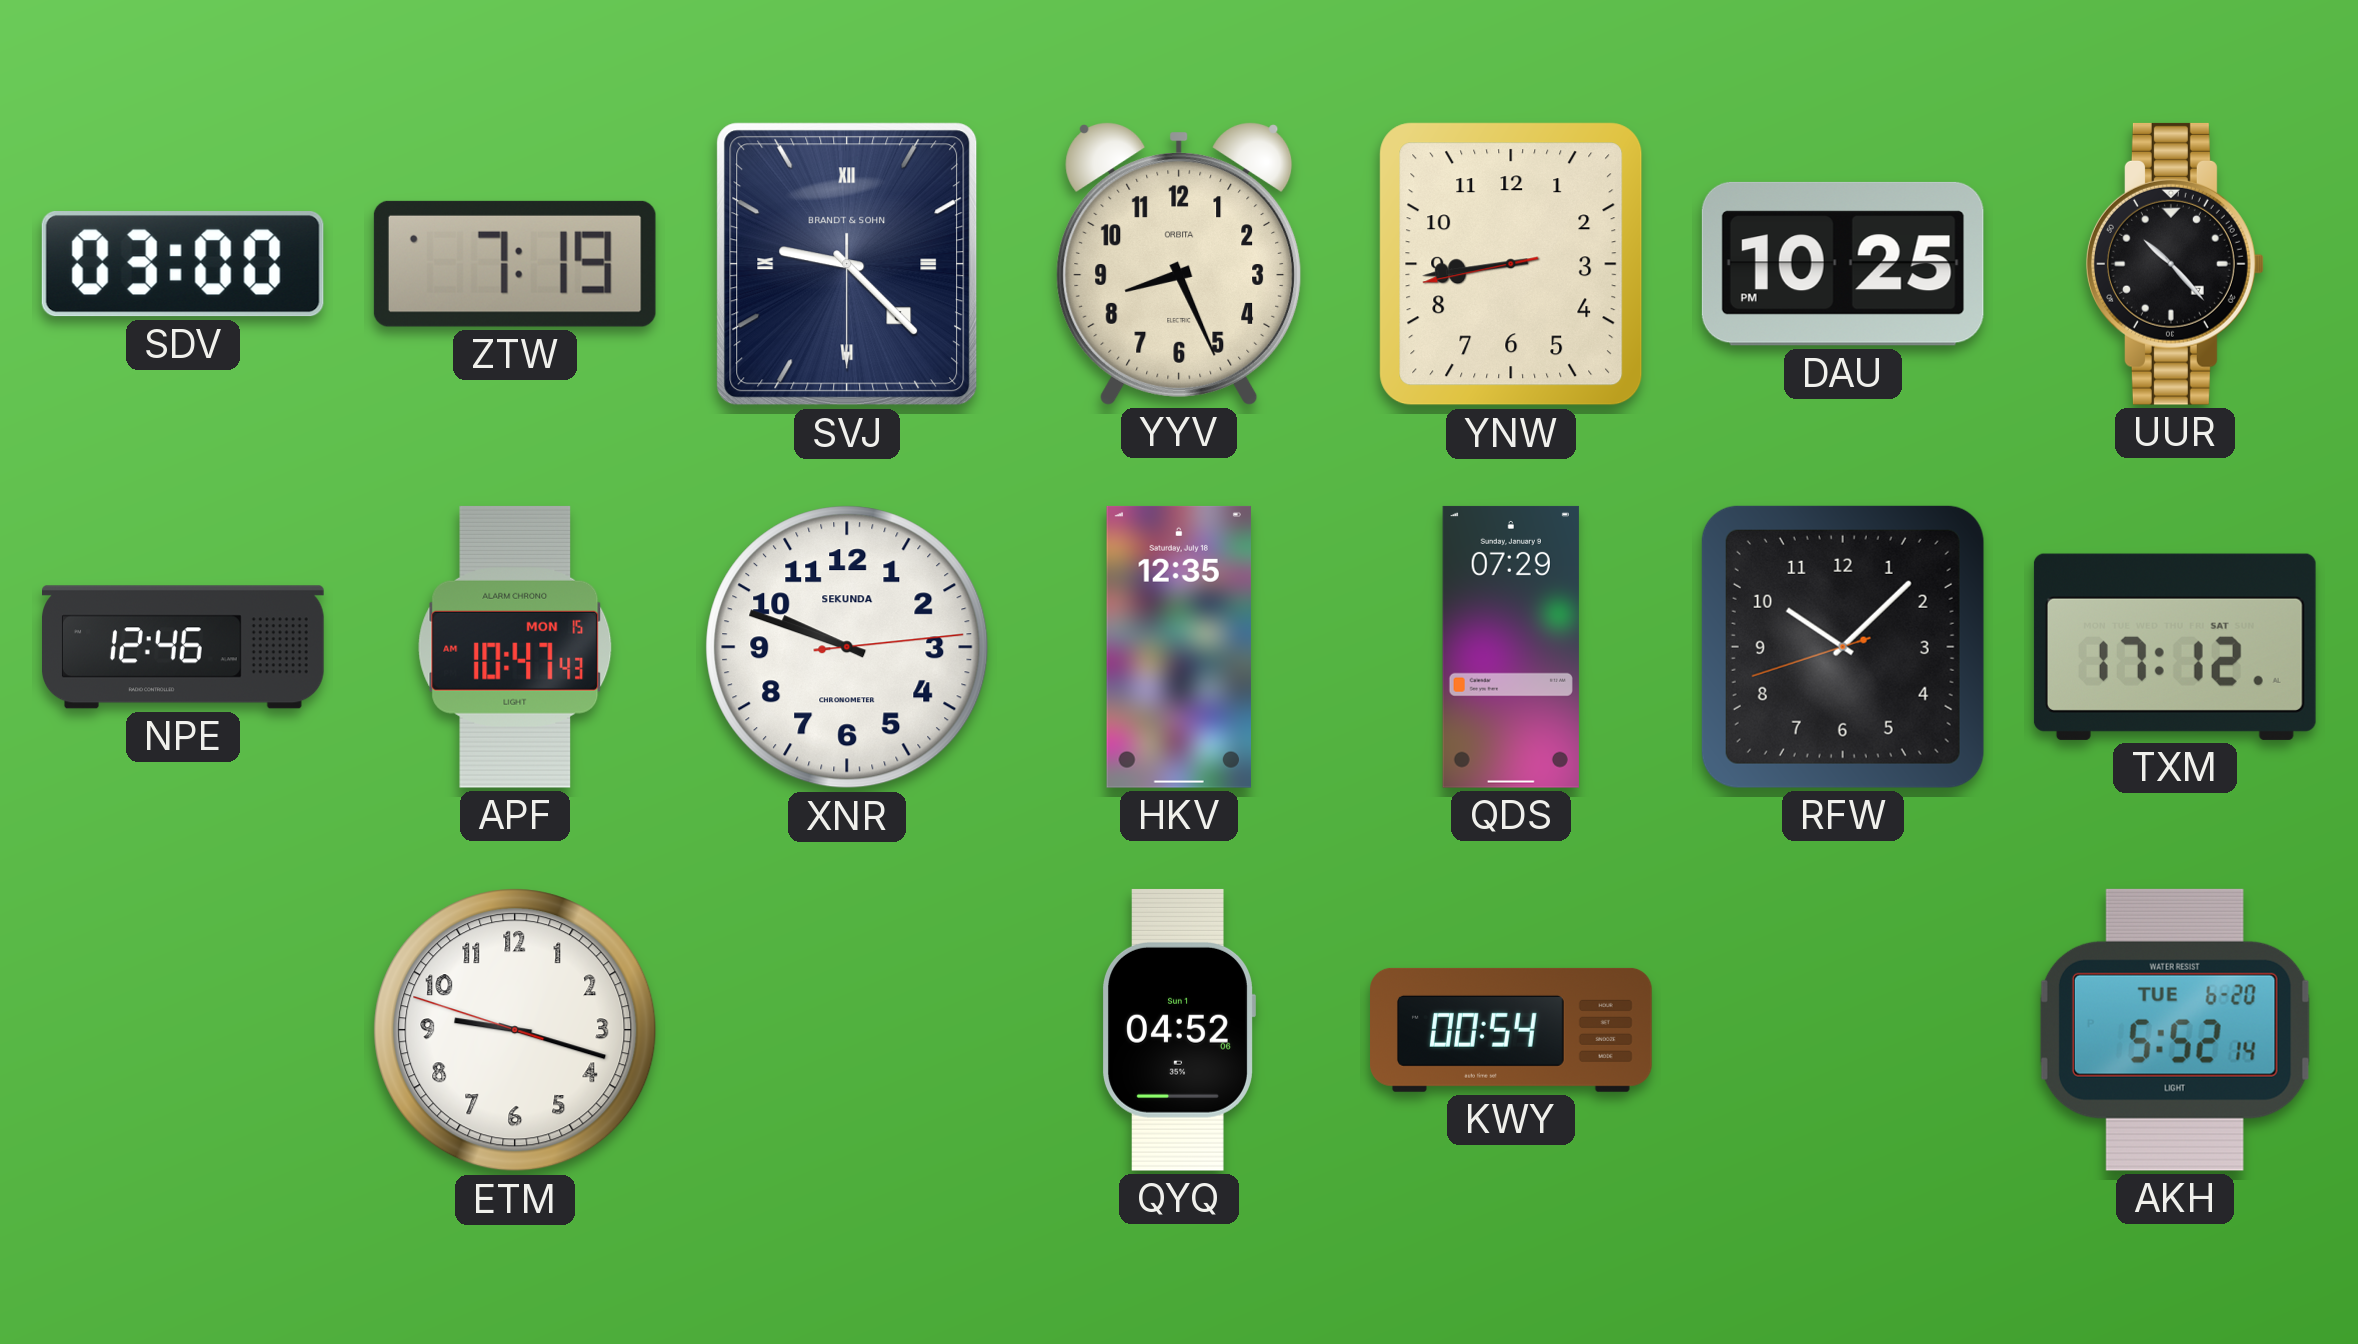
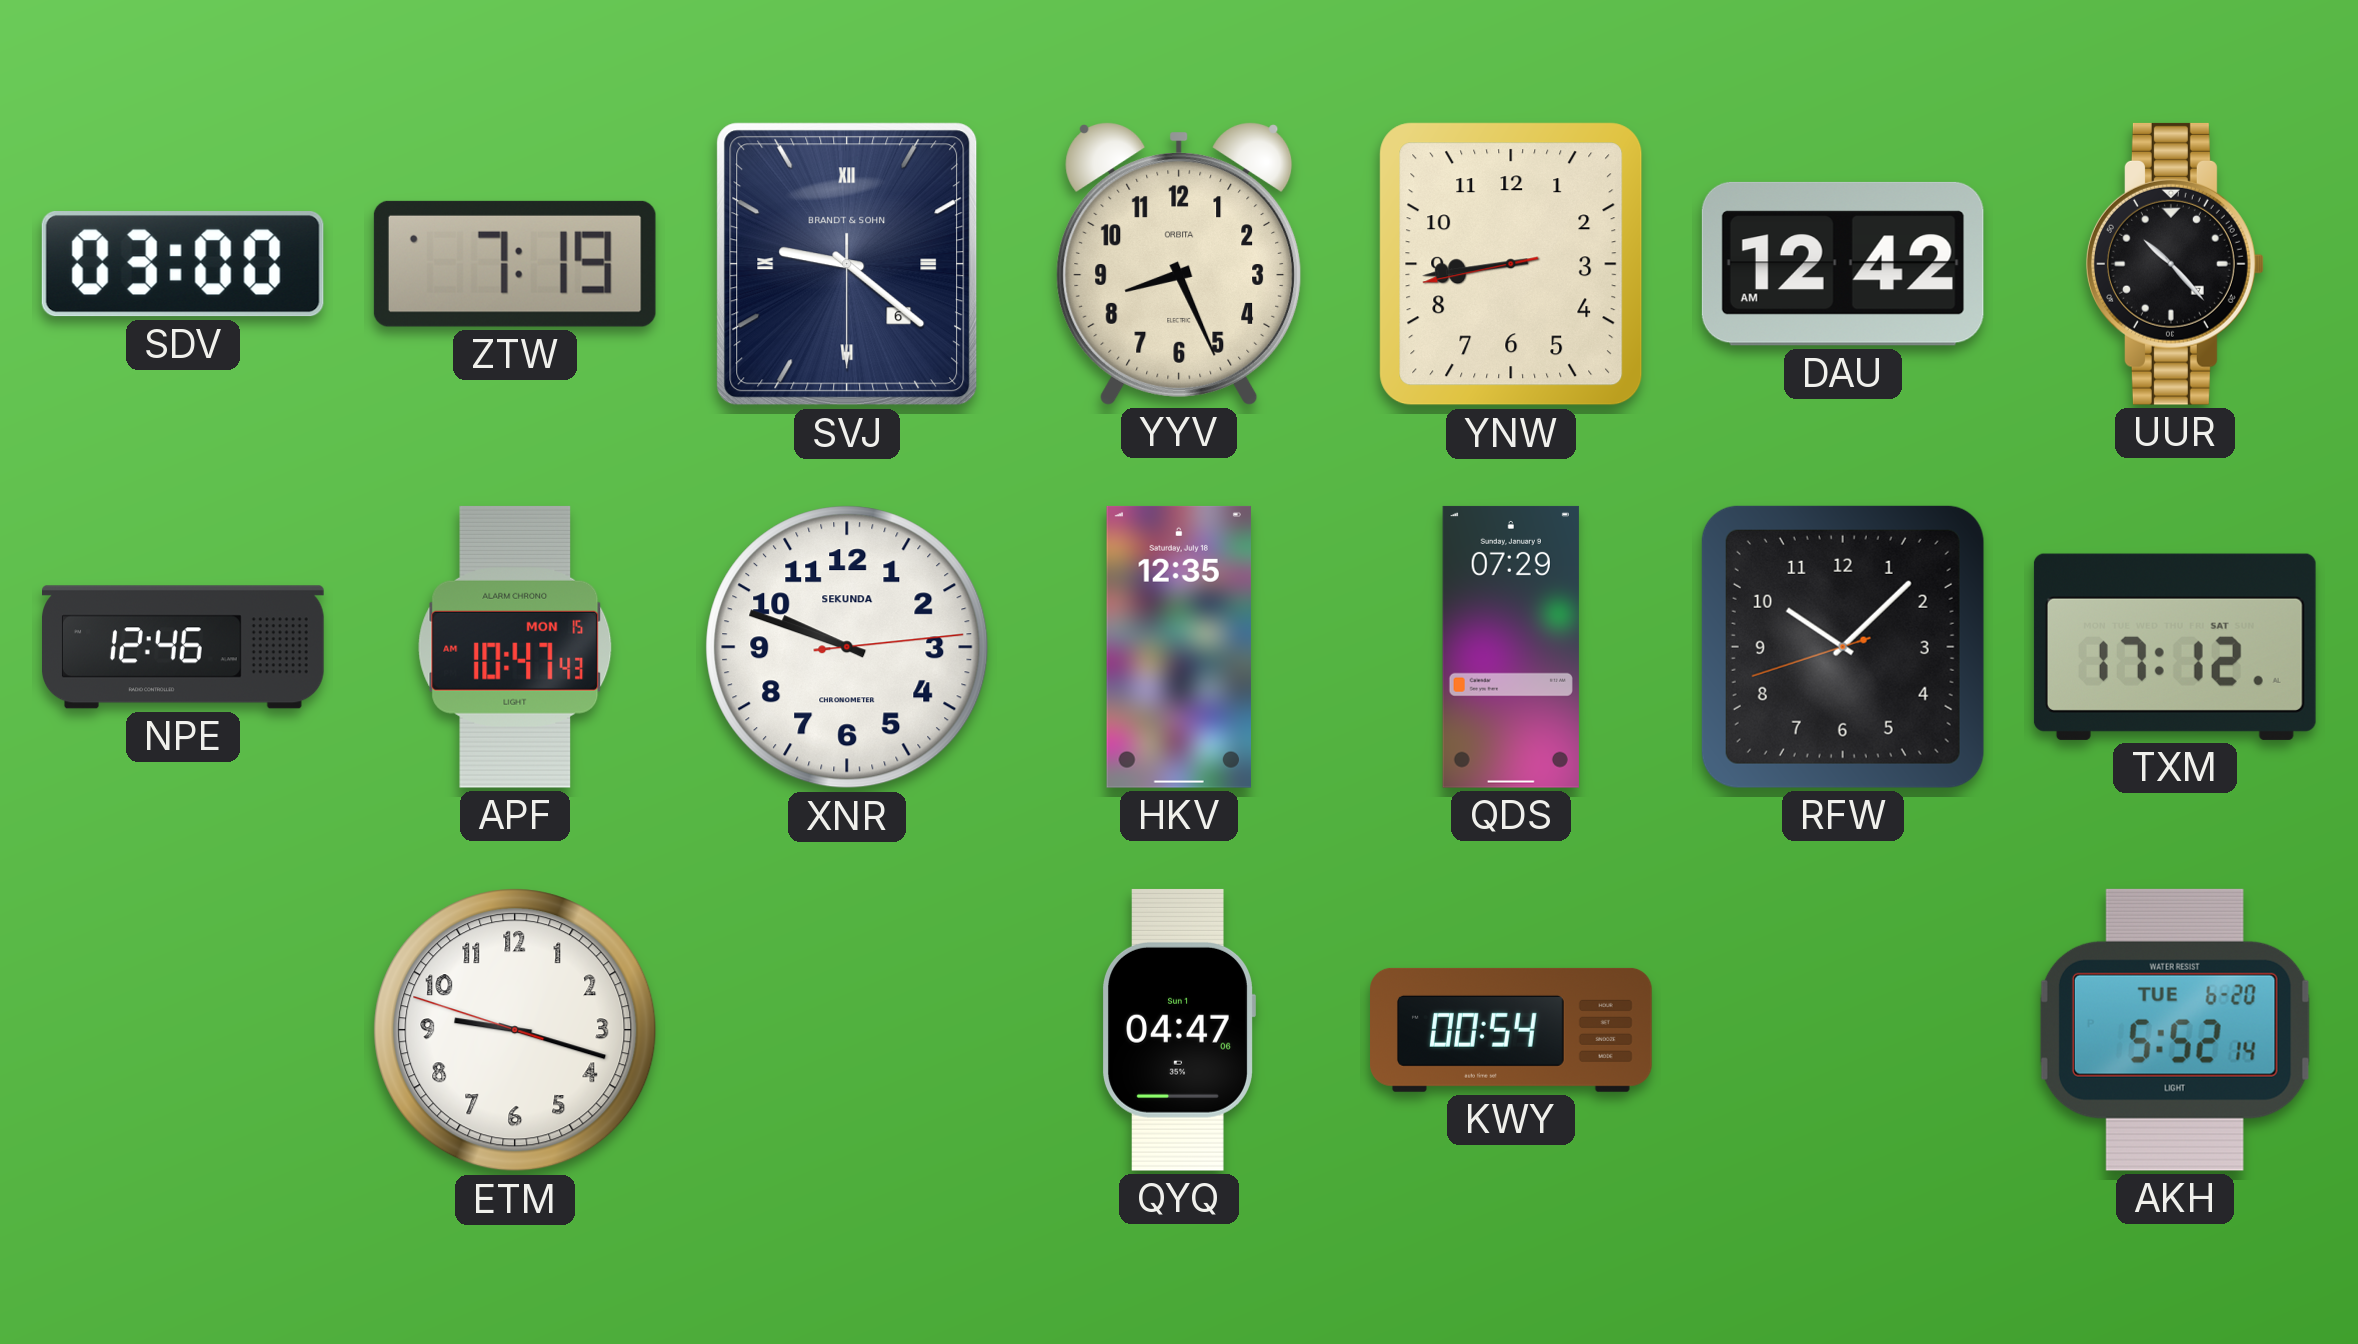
SVJ: 9:22 -> 9:21 (847, 264)
DAU: 10:25 -> 12:42 (1843, 264)
QYQ: 04:52 -> 04:47 (1179, 1030)
